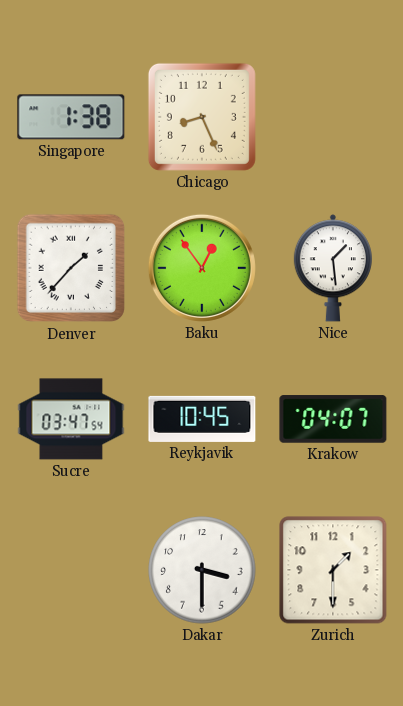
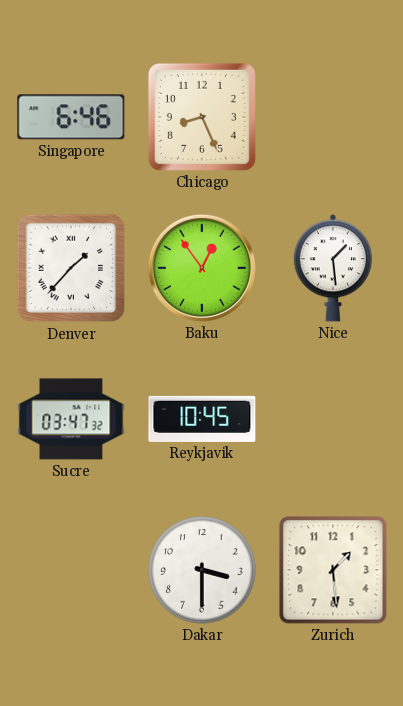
Singapore: 1:38 -> 6:46 (71, 117)
Sucre: 03:47:54 -> 03:47:32 (71, 419)
Krakow: 04:07 -> none (333, 419)
Zurich: 1:30 -> 1:29 (333, 570)
